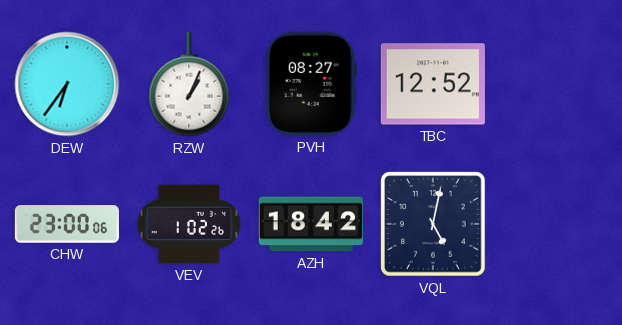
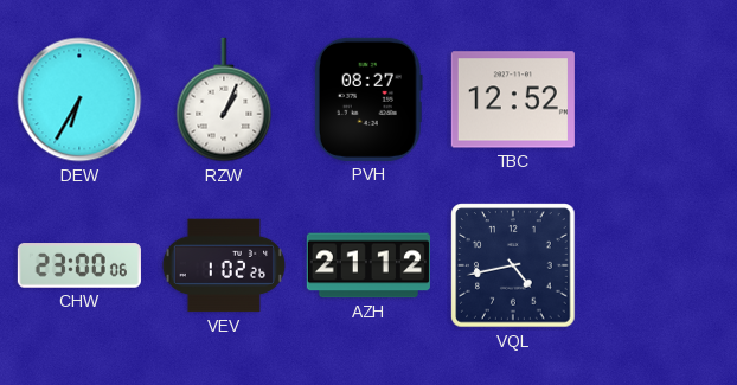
DEW: 6:36 -> 6:35 (79, 100)
AZH: 18:42 -> 21:12 (368, 265)
VQL: 5:02 -> 4:43 (513, 265)
